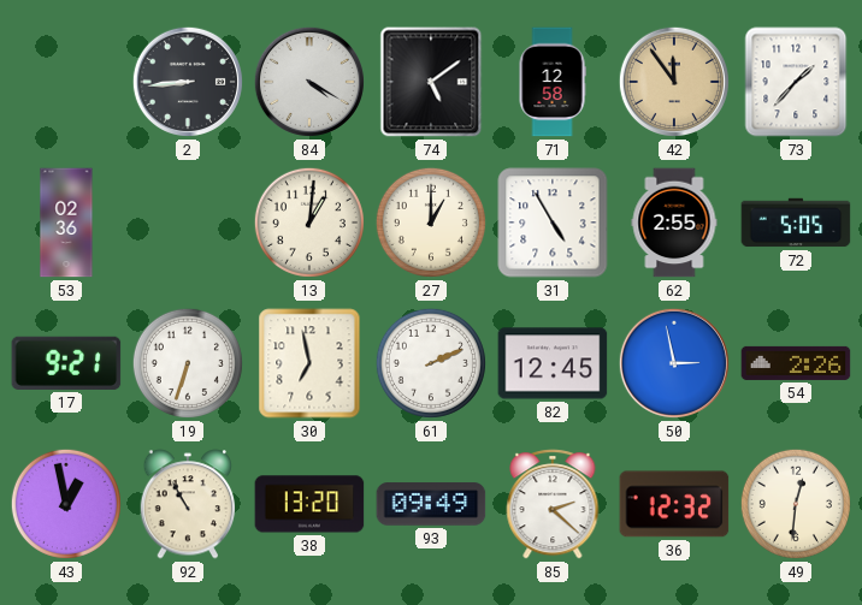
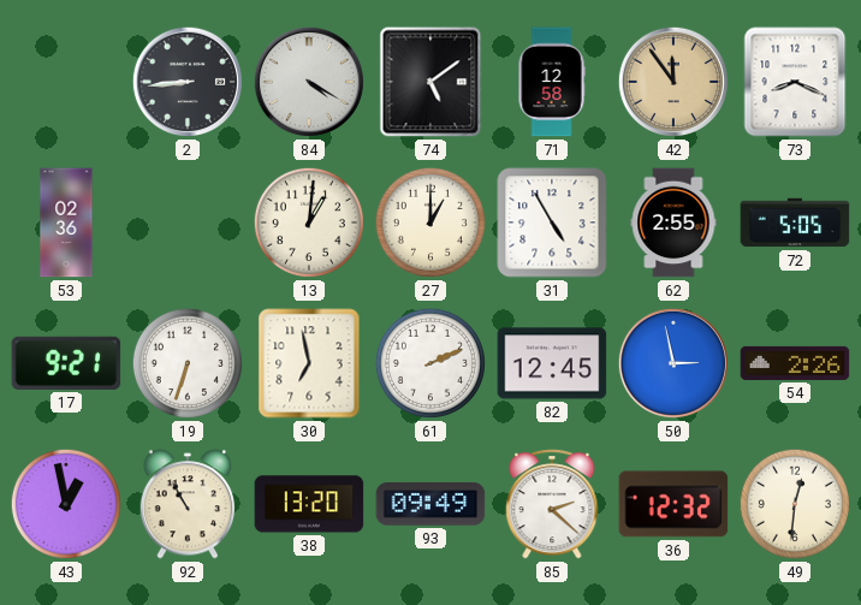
73: 1:37 -> 8:19 (795, 82)
